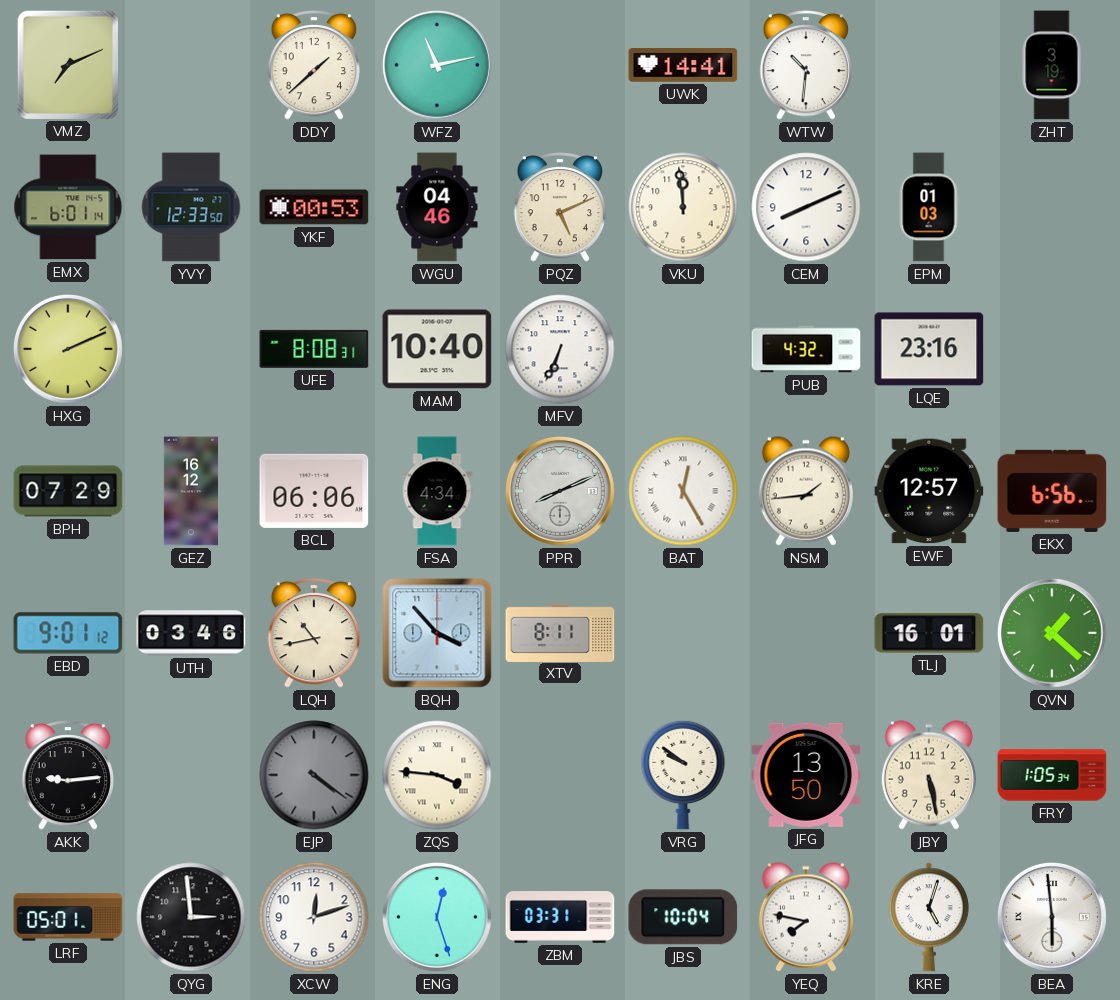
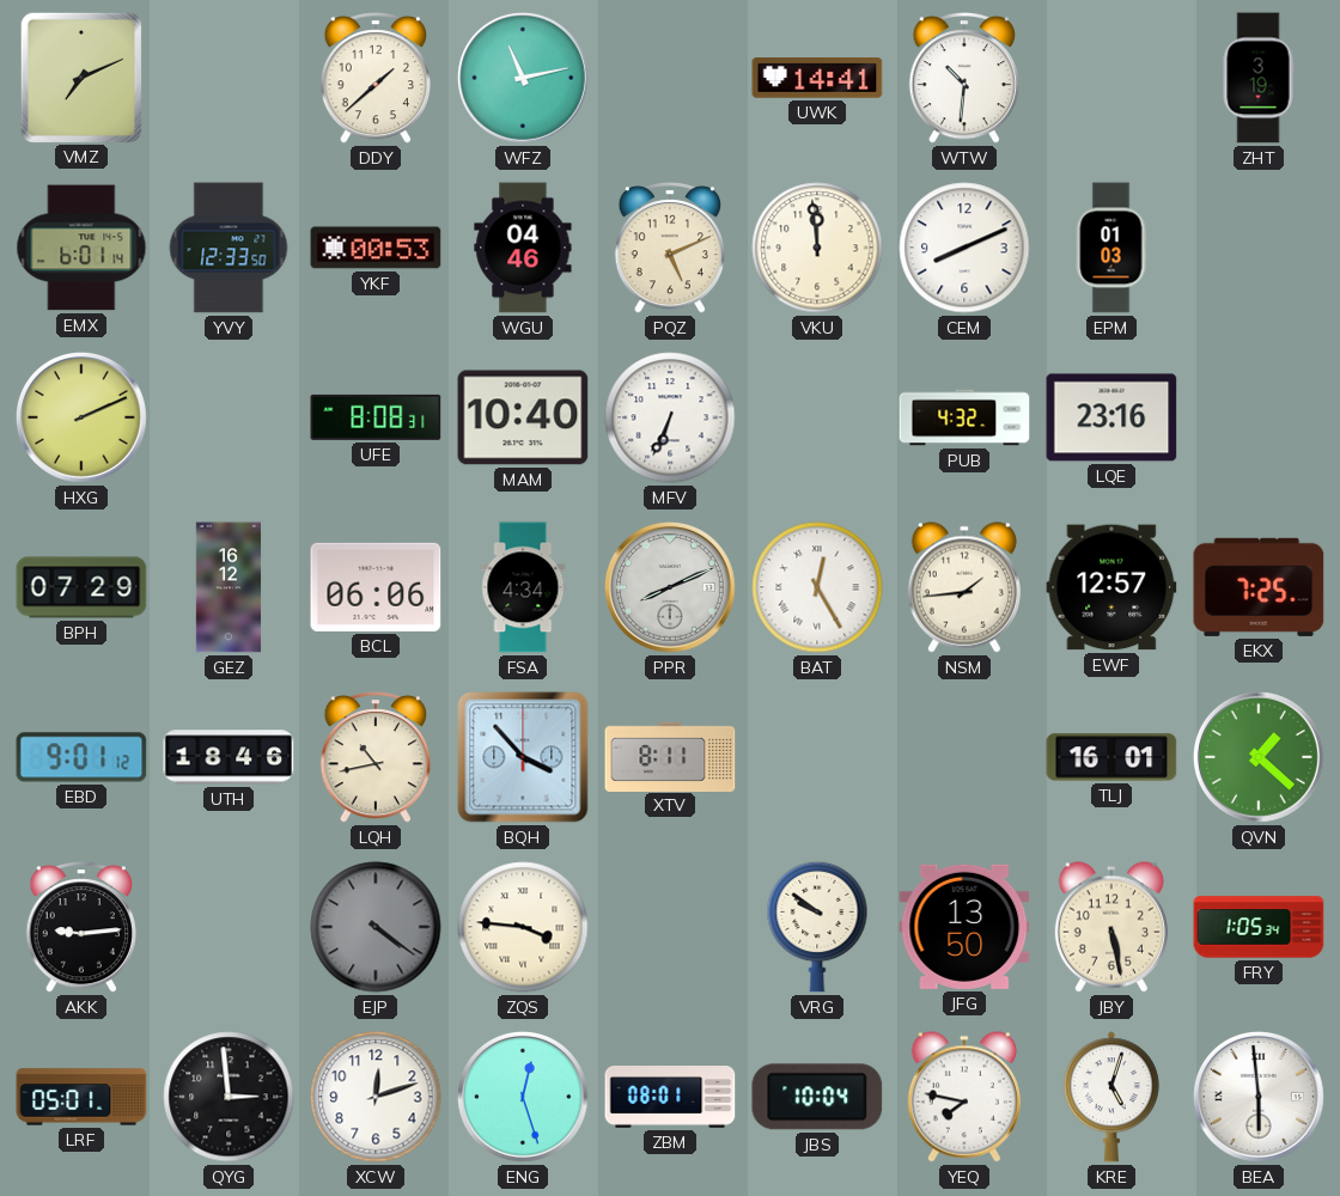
EKX: 6:56 -> 7:25 (1259, 587)
UTH: 03:46 -> 18:46 (229, 757)
ZBM: 03:31 -> 08:01 (670, 1098)
